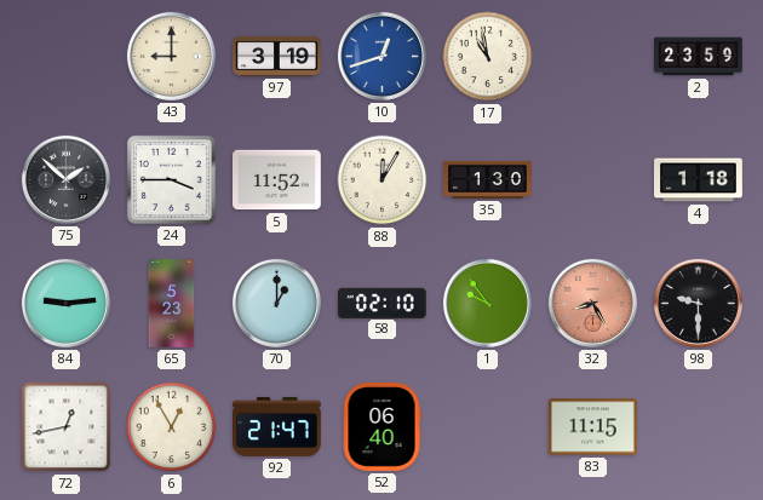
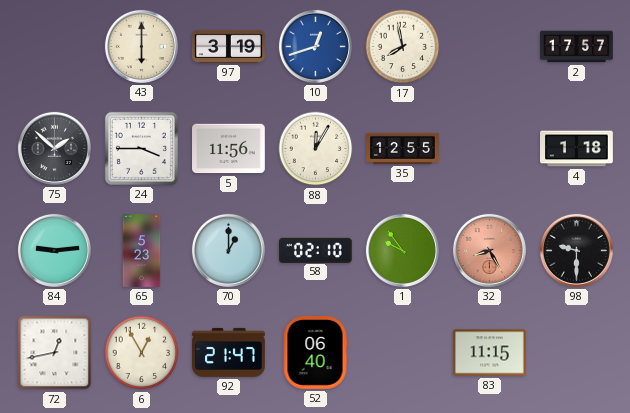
43: 9:00 -> 6:00 (141, 46)
17: 10:58 -> 7:58 (403, 47)
2: 23:59 -> 17:57 (577, 47)
5: 11:52 -> 11:56 (229, 149)
35: 1:30 -> 12:55 (403, 148)
